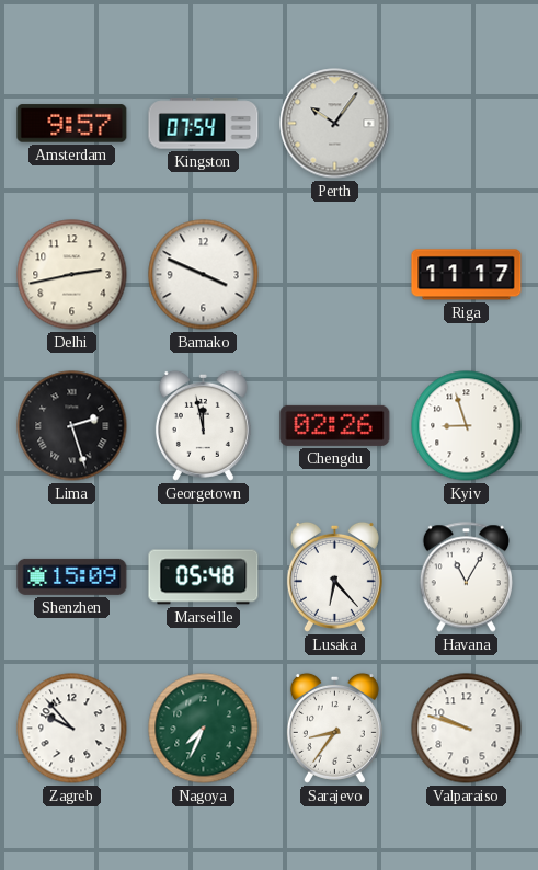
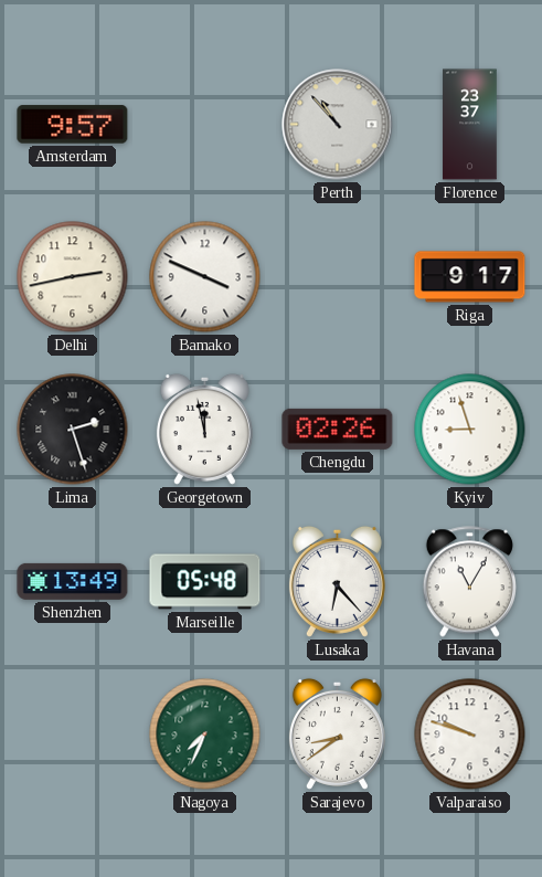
Kingston: 07:54 -> none (204, 124)
Perth: 10:06 -> 10:53 (338, 125)
Florence: none -> 23:37 (470, 125)
Riga: 11:17 -> 9:17 (470, 277)
Shenzhen: 15:09 -> 13:49 (73, 581)
Zagreb: 9:53 -> none (72, 729)
Sarajevo: 8:36 -> 8:39 (337, 733)
